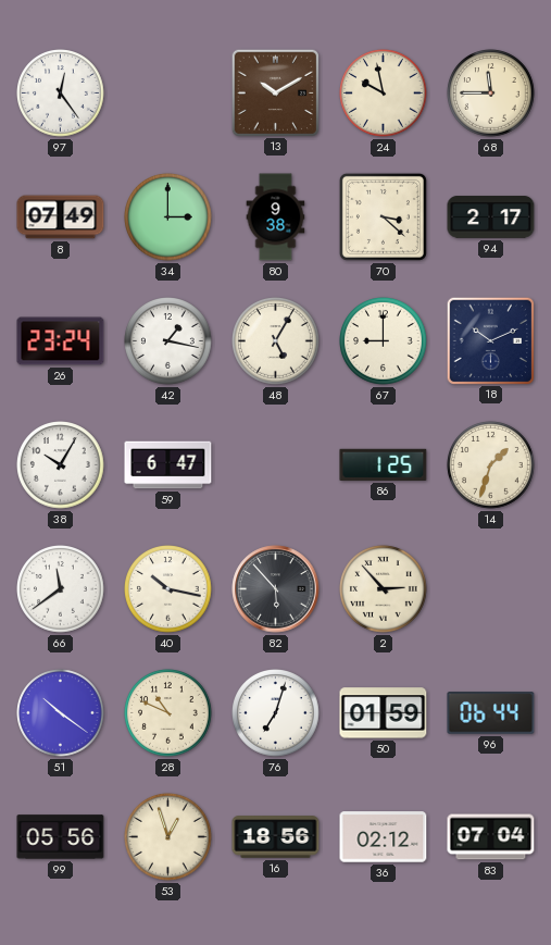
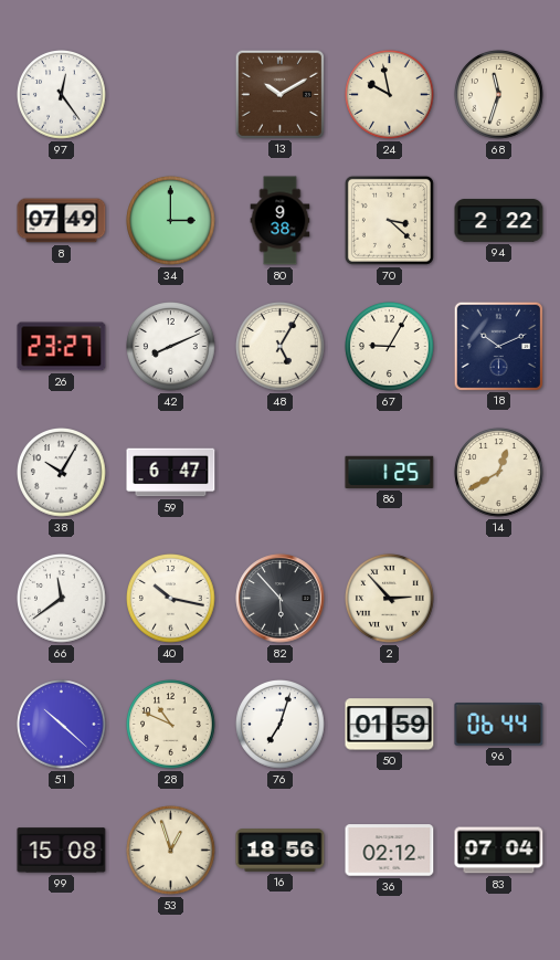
68: 11:45 -> 11:33 (499, 95)
94: 2:17 -> 2:22 (499, 221)
26: 23:24 -> 23:27 (62, 347)
42: 1:17 -> 8:11 (171, 347)
67: 9:00 -> 9:05 (390, 347)
14: 1:33 -> 12:40 (499, 473)
51: 10:21 -> 10:22 (62, 725)
99: 05:56 -> 15:08 (62, 851)
